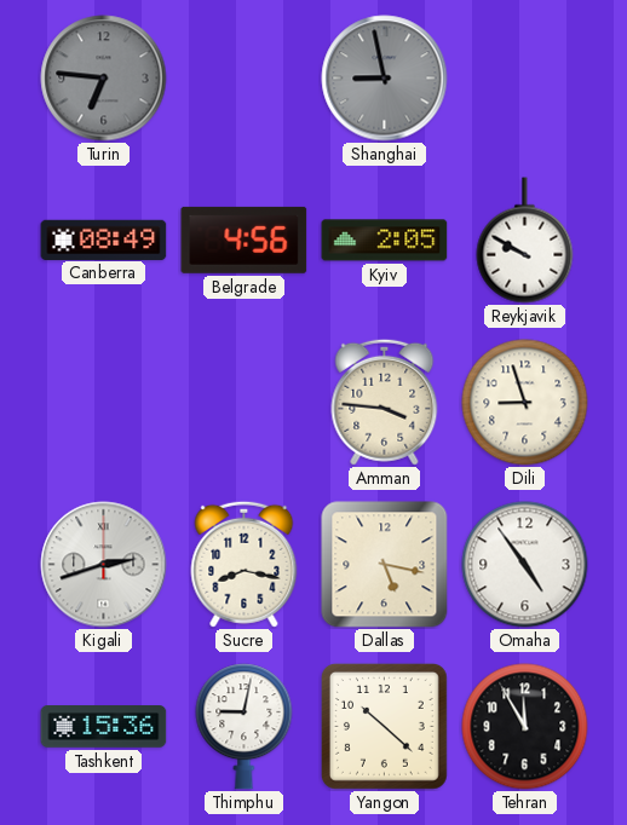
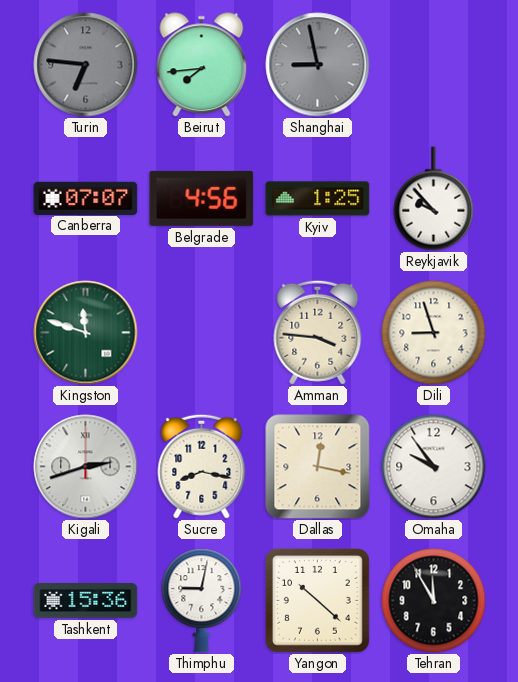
Beirut: none -> 7:44 (202, 65)
Canberra: 08:49 -> 07:07 (86, 198)
Kyiv: 2:05 -> 1:25 (318, 199)
Reykjavik: 9:50 -> 9:53 (434, 199)
Kingston: none -> 11:48 (86, 333)
Dallas: 5:17 -> 12:17 (318, 467)
Omaha: 4:54 -> 9:54 (434, 467)
